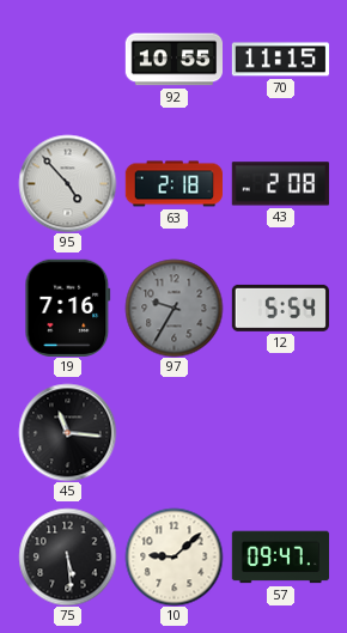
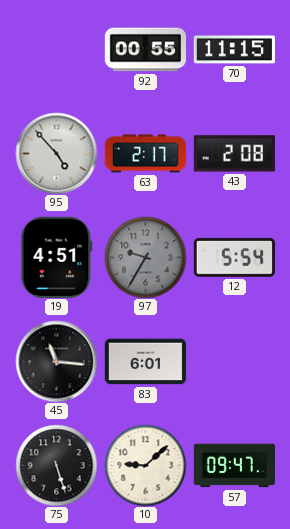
92: 10:55 -> 00:55 (145, 50)
63: 2:18 -> 2:17 (145, 154)
19: 7:16 -> 4:51 (57, 257)
83: none -> 6:01 (145, 362)
75: 5:29 -> 5:27 (56, 465)
